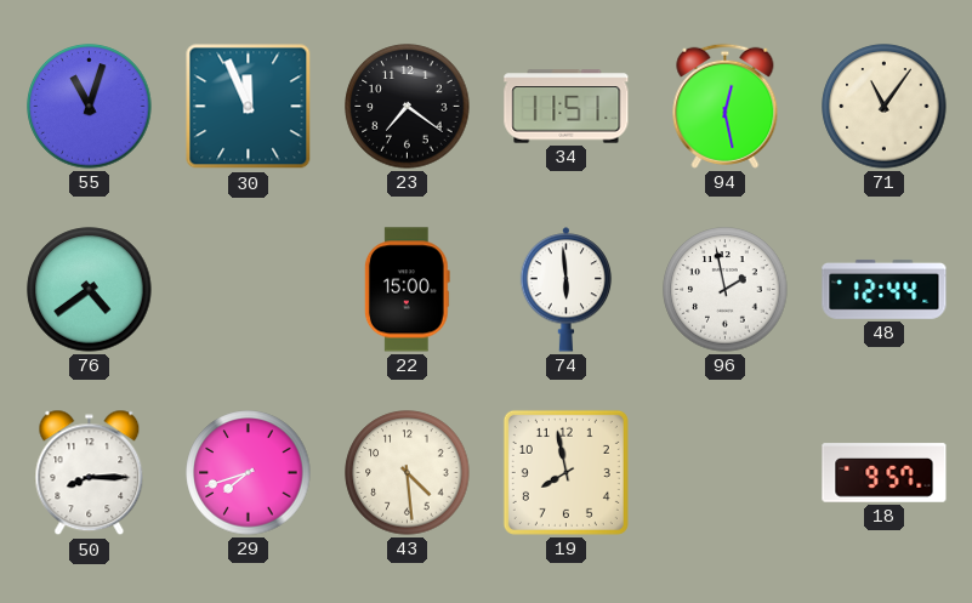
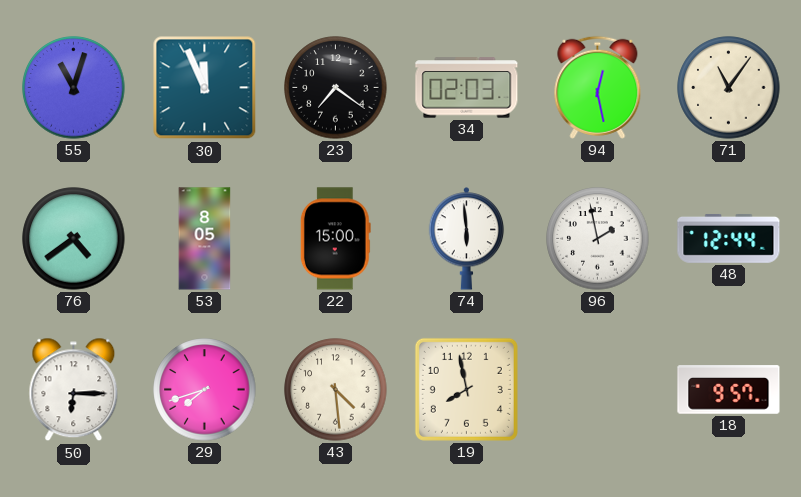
34: 11:51 -> 02:03 (467, 88)
53: none -> 8:05 (205, 239)
50: 8:15 -> 6:15 (74, 390)
